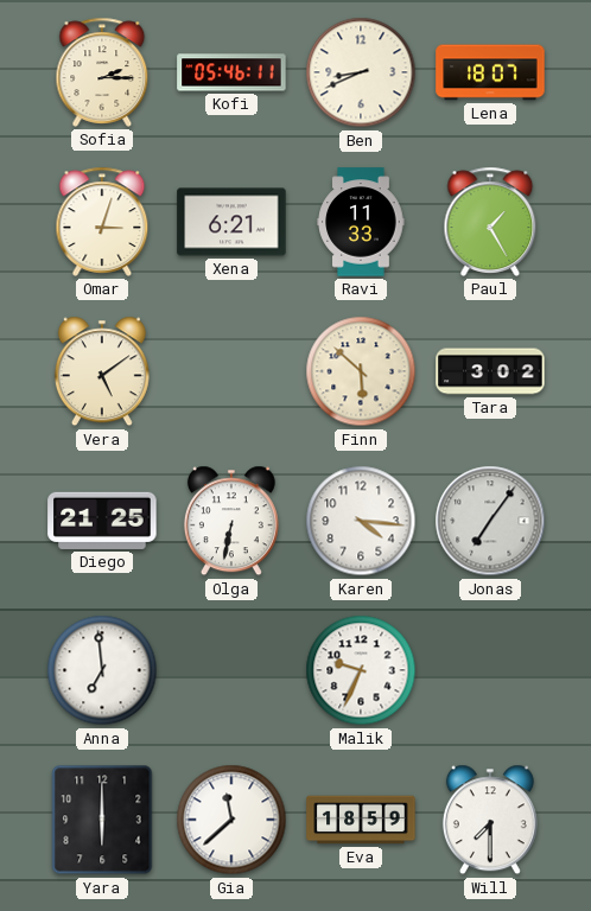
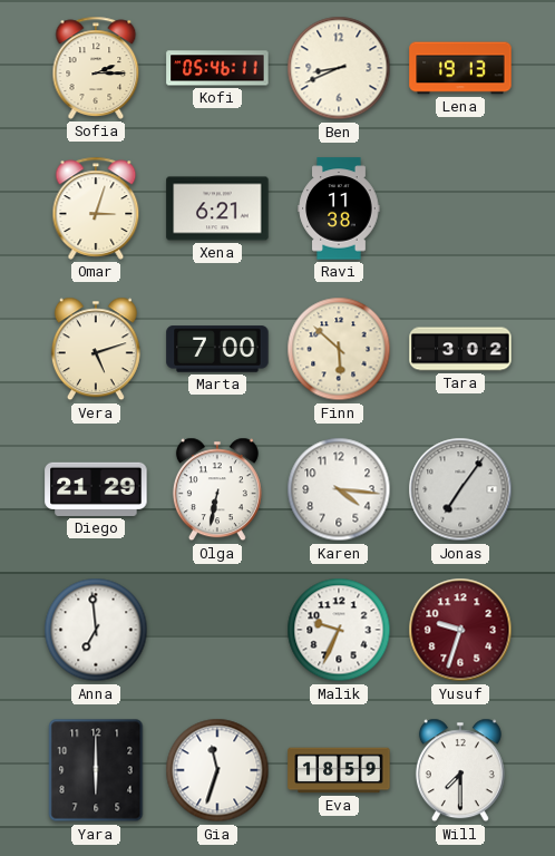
Lena: 18:07 -> 19:13 (460, 68)
Ravi: 11:33 -> 11:38 (339, 208)
Paul: 1:25 -> none (490, 222)
Vera: 5:09 -> 5:12 (96, 349)
Marta: none -> 7:00 (217, 349)
Diego: 21:25 -> 21:29 (96, 489)
Yusuf: none -> 9:33 (460, 630)
Gia: 11:38 -> 11:33 (217, 770)
